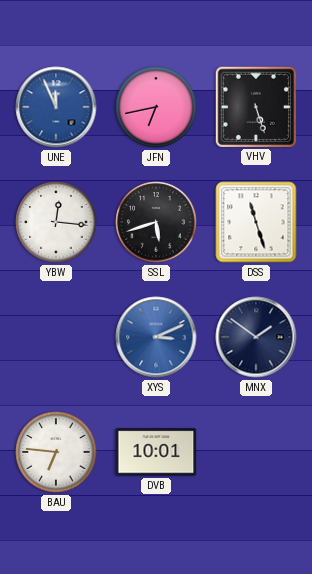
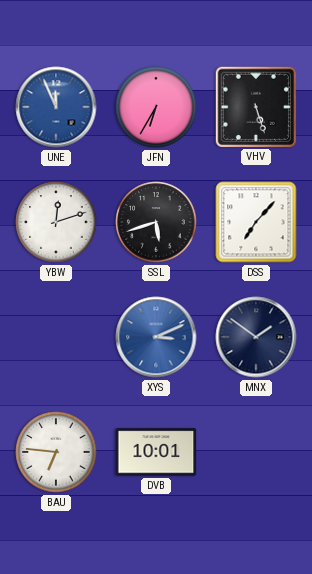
JFN: 6:43 -> 6:35 (156, 107)
YBW: 12:16 -> 12:12 (56, 222)
DSS: 11:27 -> 7:07 (256, 222)
